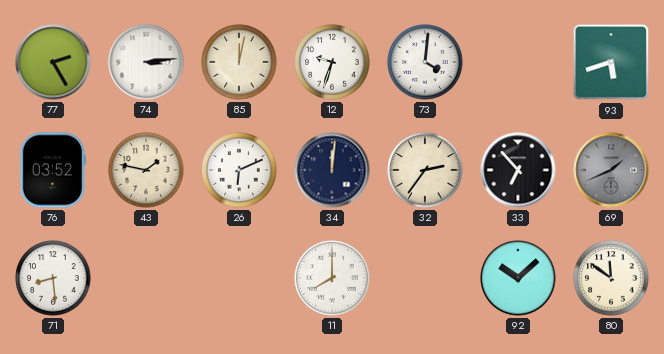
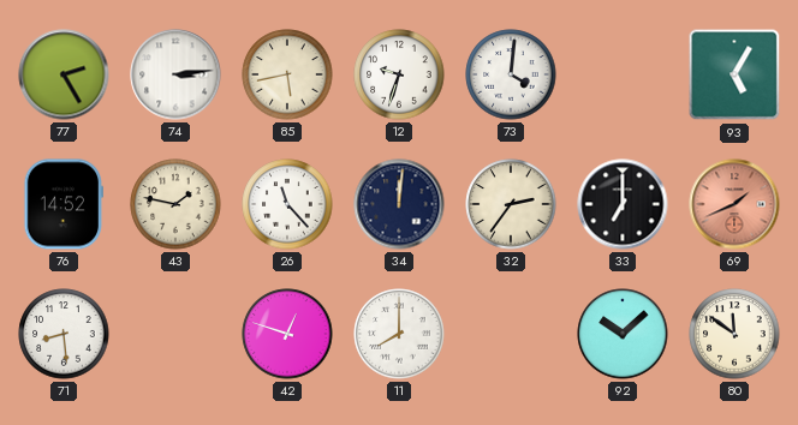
85: 12:02 -> 5:43 (287, 74)
93: 5:42 -> 5:05 (734, 74)
76: 03:52 -> 14:52 (64, 204)
26: 6:11 -> 11:23 (287, 204)
33: 6:53 -> 7:00 (623, 204)
69 dial: grey -> salmon (734, 204)
42: none -> 12:48 (287, 334)
